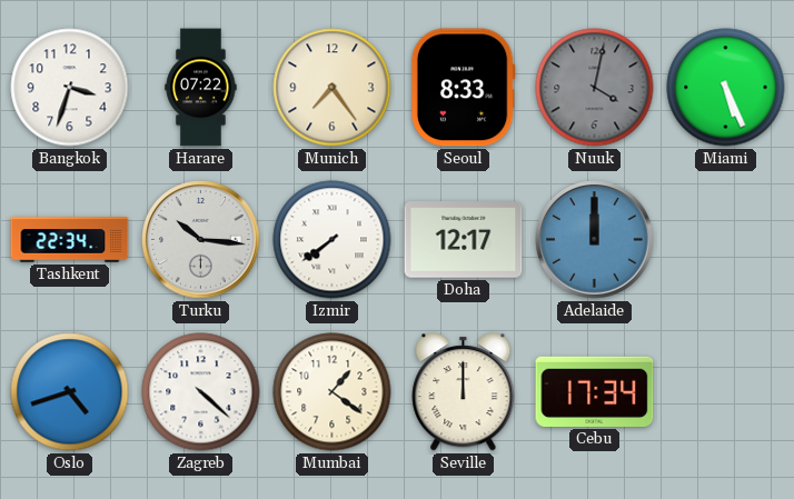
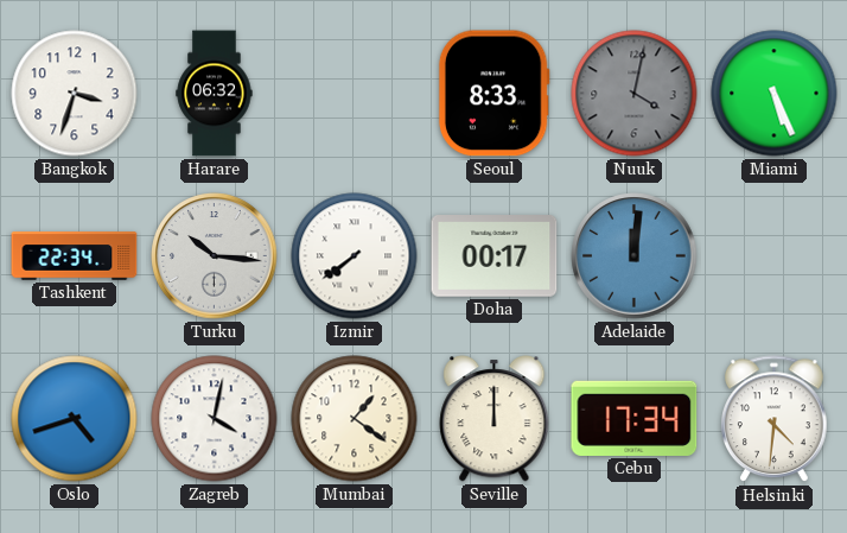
Harare: 07:22 -> 06:32 (215, 94)
Munich: 7:24 -> none (333, 88)
Doha: 12:17 -> 00:17 (495, 256)
Adelaide: 12:00 -> 12:01 (635, 256)
Zagreb: 4:22 -> 4:02 (215, 419)
Helsinki: none -> 4:31 (775, 419)
